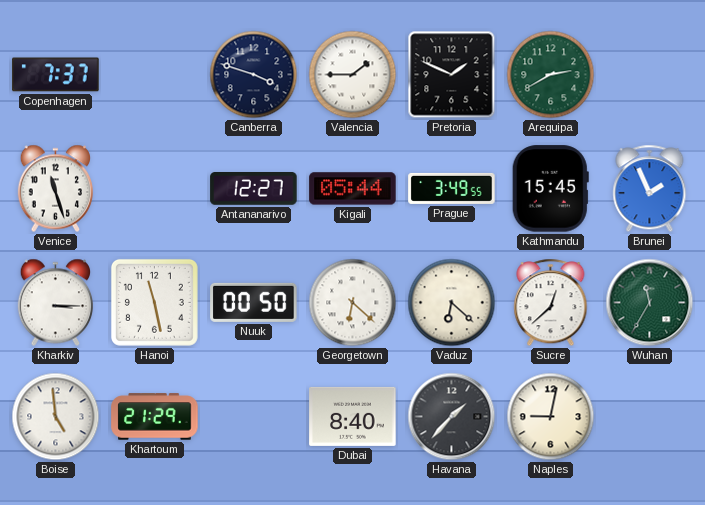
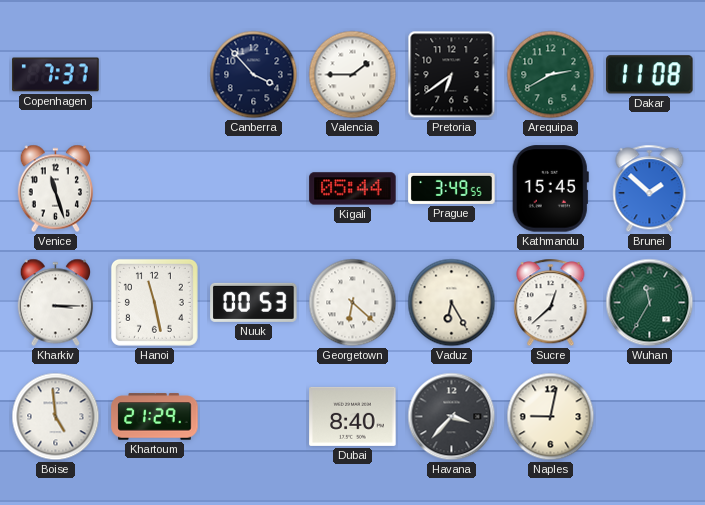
Canberra: 3:48 -> 3:53 (254, 75)
Pretoria: 1:49 -> 6:39 (452, 75)
Dakar: none -> 11:08 (650, 75)
Antananarivo: 12:27 -> none (254, 189)
Brunei: 1:56 -> 1:52 (650, 189)
Nuuk: 00:50 -> 00:53 (254, 302)
Vaduz: 6:22 -> 6:25 (452, 303)
Havana: 1:37 -> 3:37 (452, 417)
